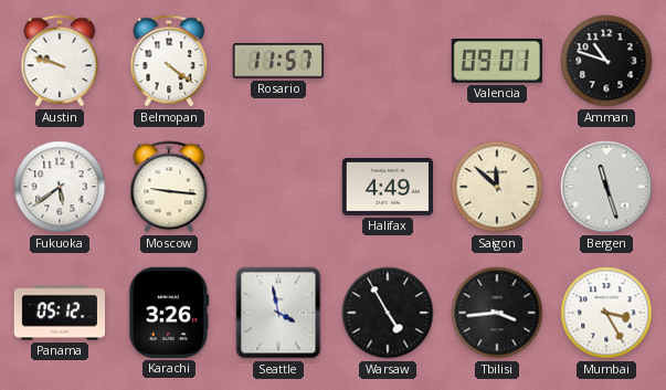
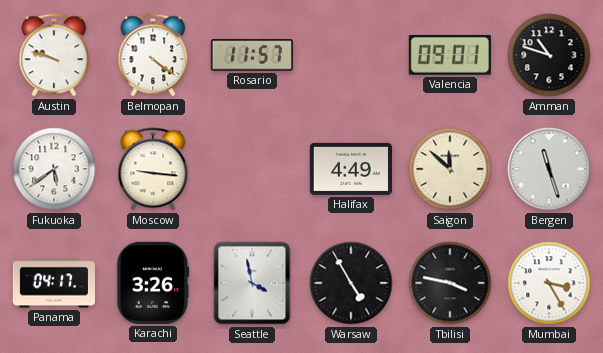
Panama: 05:12 -> 04:17 (53, 283)
Tbilisi: 3:44 -> 3:47 (450, 283)
